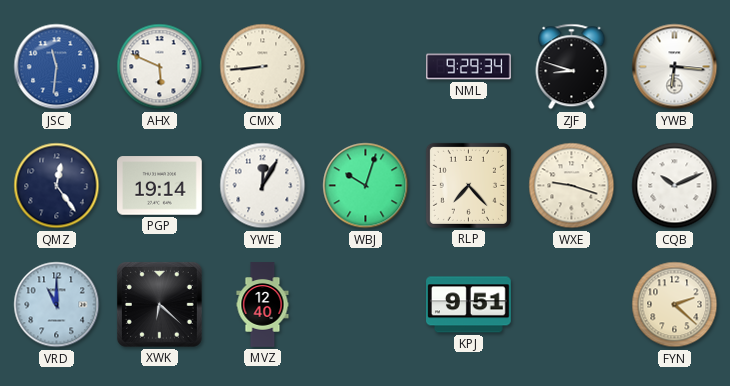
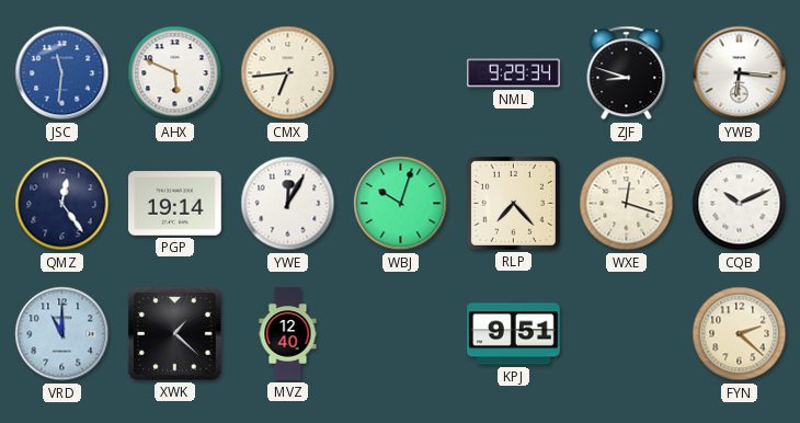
CMX: 8:44 -> 6:44 (288, 73)
WXE: 9:18 -> 12:18 (627, 204)
XWK: 6:22 -> 1:22 (174, 333)
